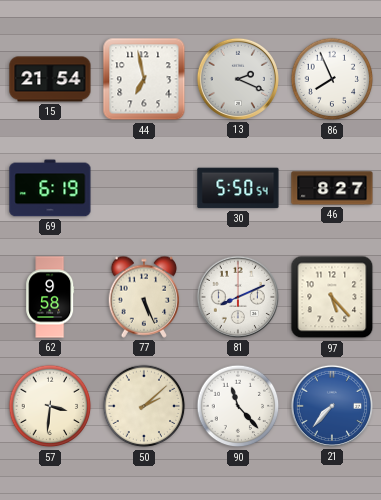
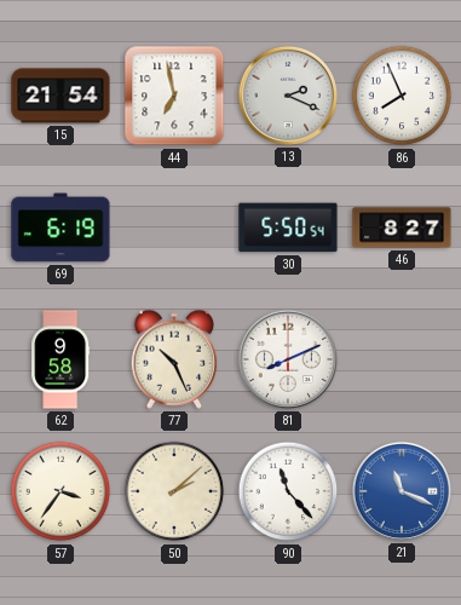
77: 5:26 -> 10:26 (174, 359)
97: 5:23 -> none (332, 297)
57: 3:31 -> 3:36 (60, 491)
21: 7:37 -> 11:19 (402, 491)
